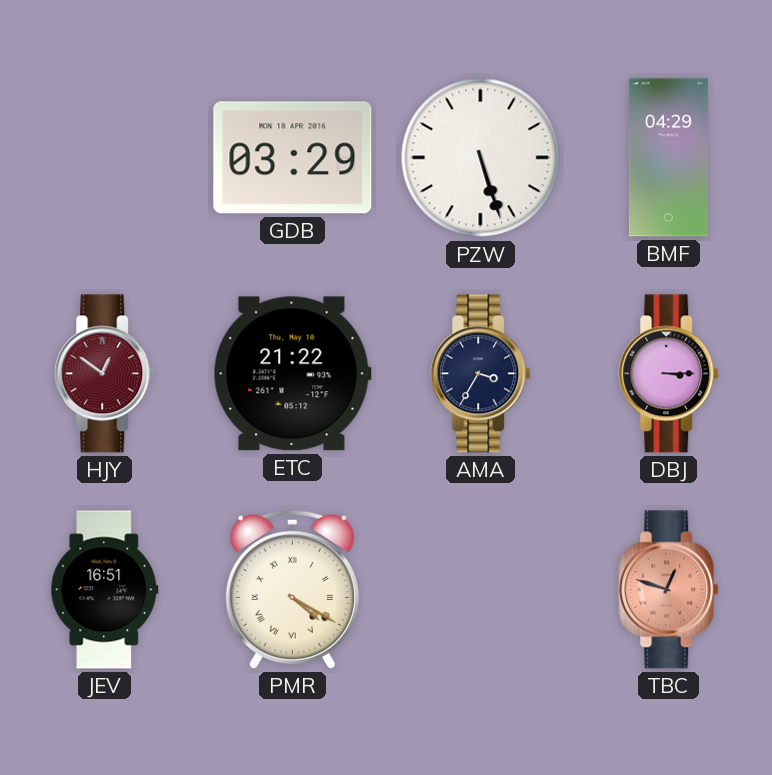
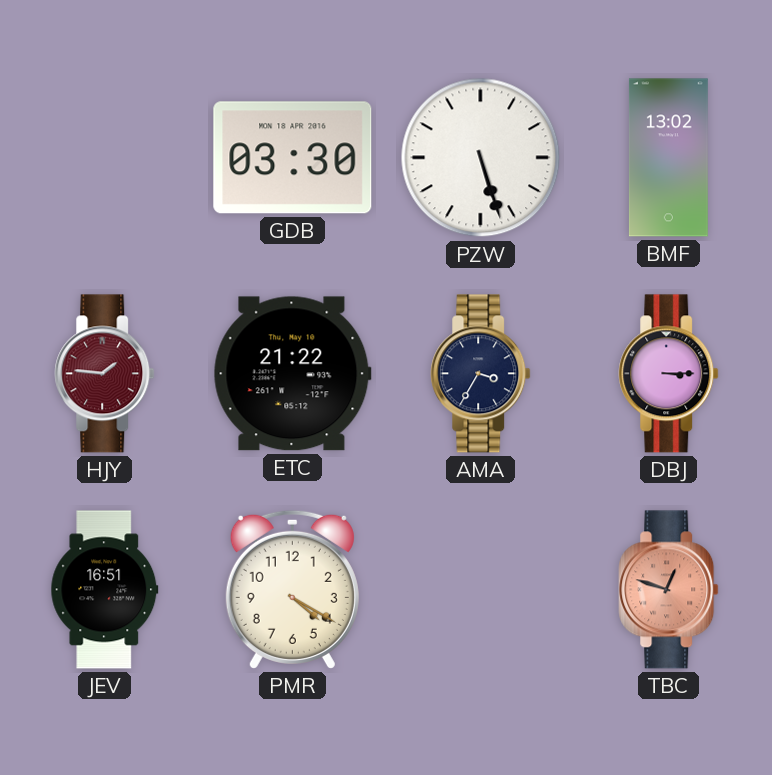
GDB: 03:29 -> 03:30 (293, 158)
BMF: 04:29 -> 13:02 (668, 158)
HJY: 12:51 -> 1:46 (105, 374)
PMR numerals: Roman -> Arabic (292, 589)
